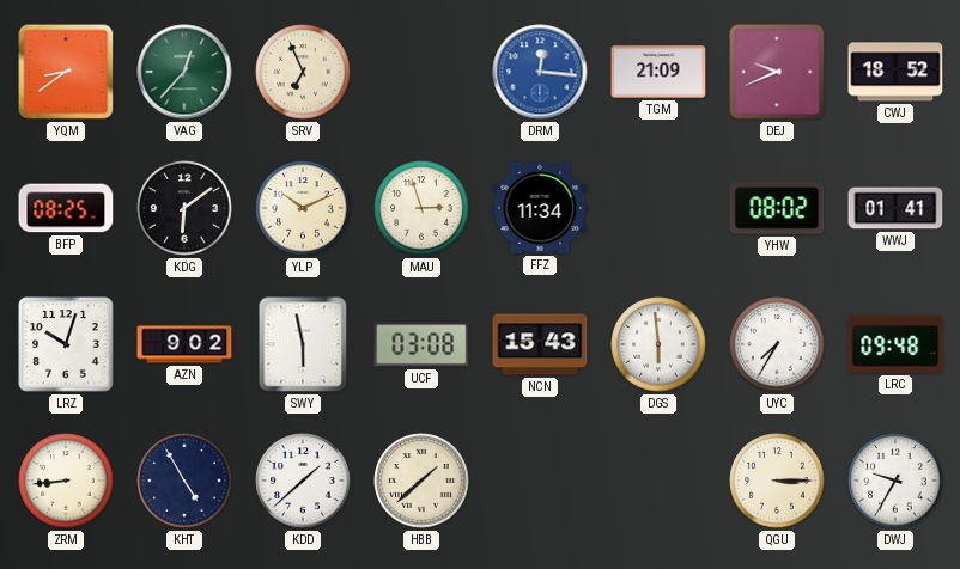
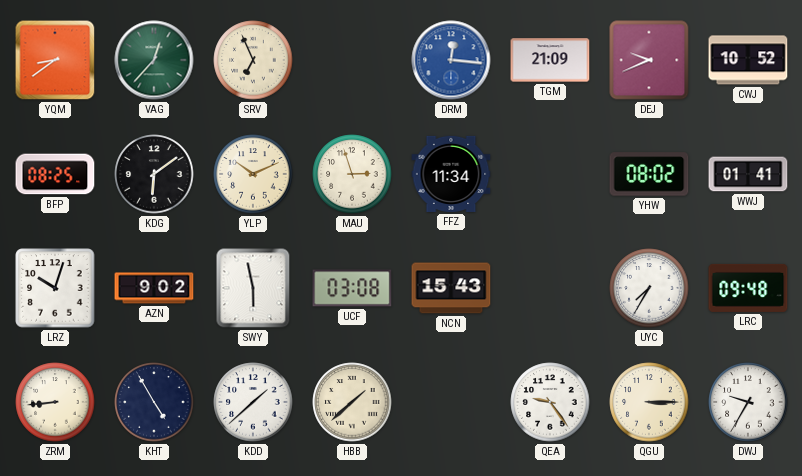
CWJ: 18:52 -> 10:52 (748, 60)
DGS: 5:59 -> none (658, 344)
QEA: none -> 9:24 (550, 402)
